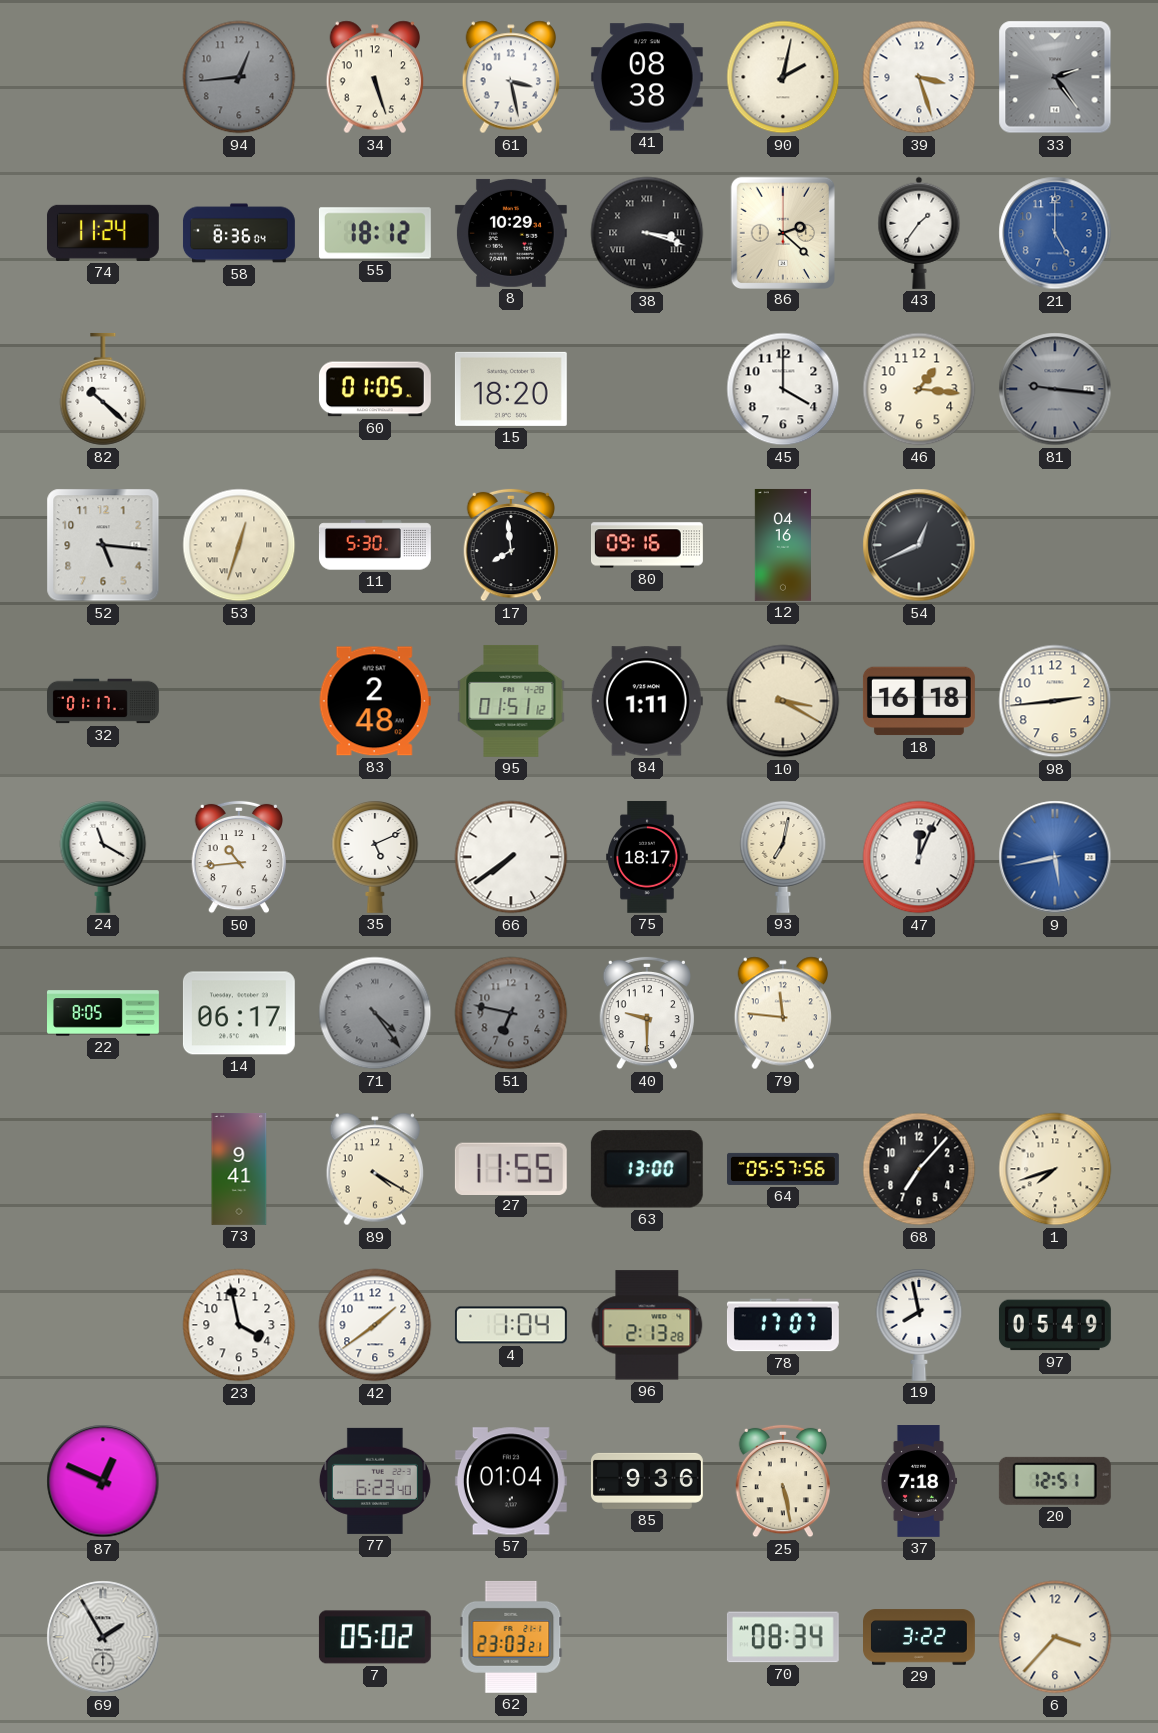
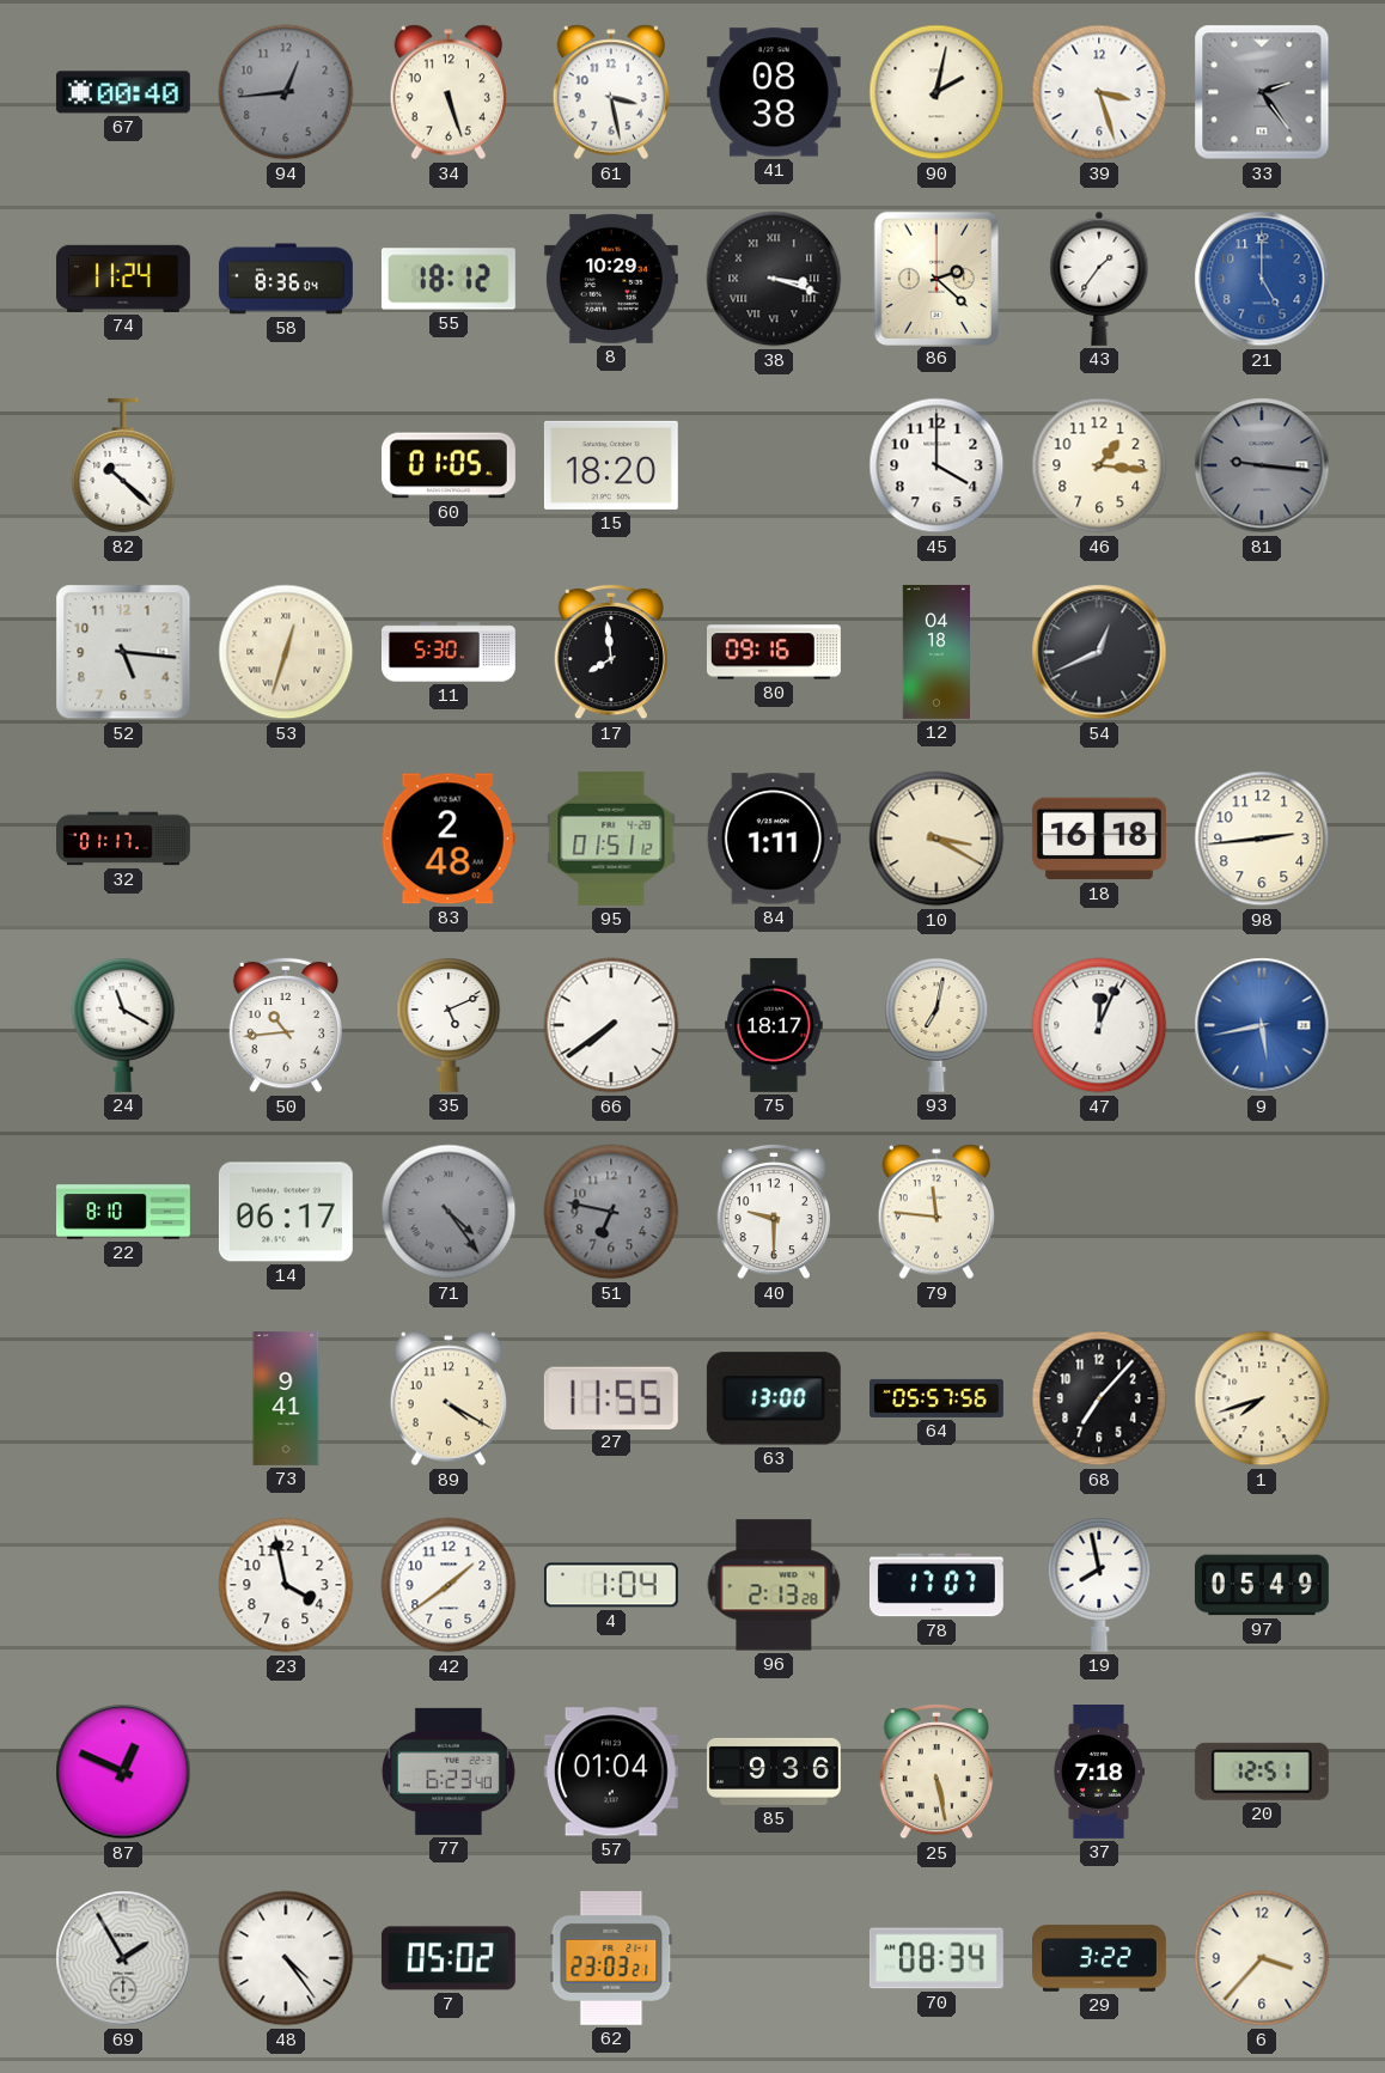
67: none -> 00:40 (123, 92)
12: 04:16 -> 04:18 (935, 652)
22: 8:05 -> 8:10 (124, 1212)
48: none -> 4:24 (286, 1958)
